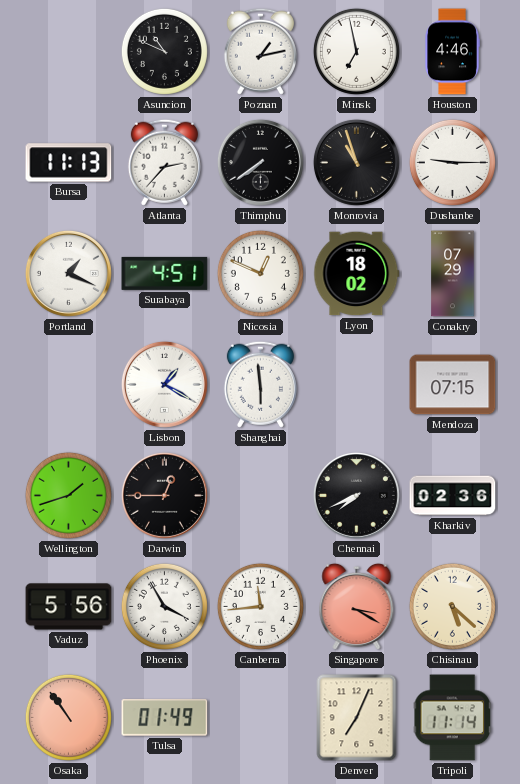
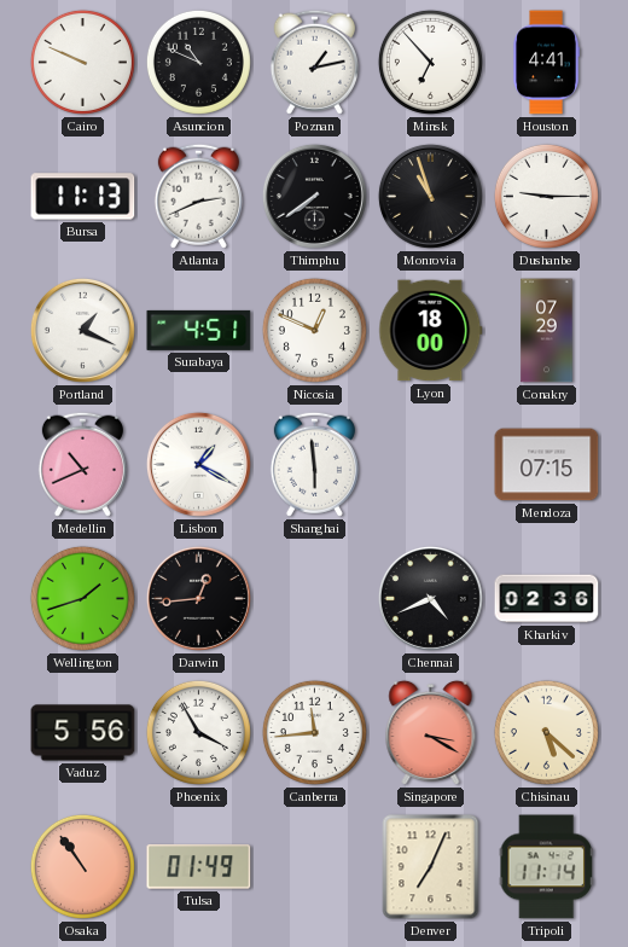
Cairo: none -> 9:49 (82, 62)
Minsk: 6:58 -> 6:53 (430, 62)
Houston: 4:46 -> 4:41 (546, 63)
Atlanta: 2:37 -> 2:41 (198, 196)
Lyon: 18:02 -> 18:00 (431, 331)
Medellin: none -> 10:41 (82, 464)
Darwin: 12:45 -> 12:44 (198, 598)
Chennai: 7:41 -> 4:41 (430, 598)
